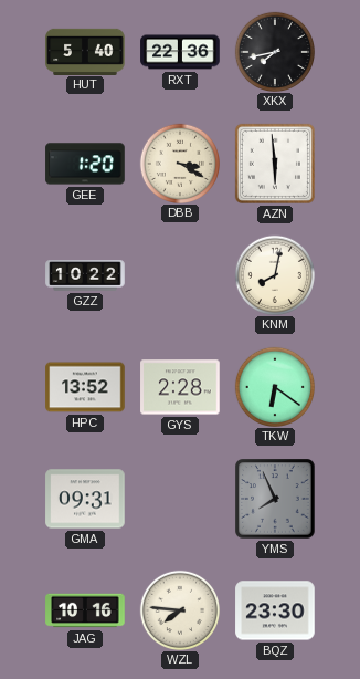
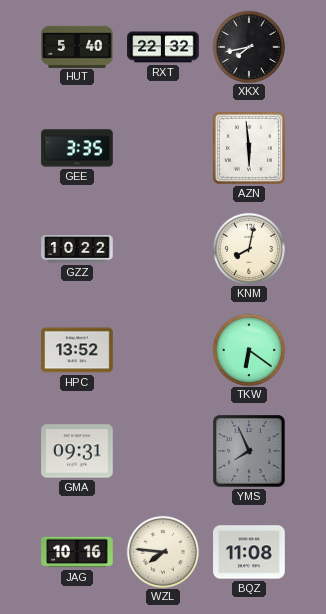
RXT: 22:36 -> 22:32 (163, 47)
GEE: 1:20 -> 3:35 (77, 148)
DBB: 3:20 -> none (179, 163)
GYS: 2:28 -> none (180, 387)
BQZ: 23:30 -> 11:08 (249, 552)
